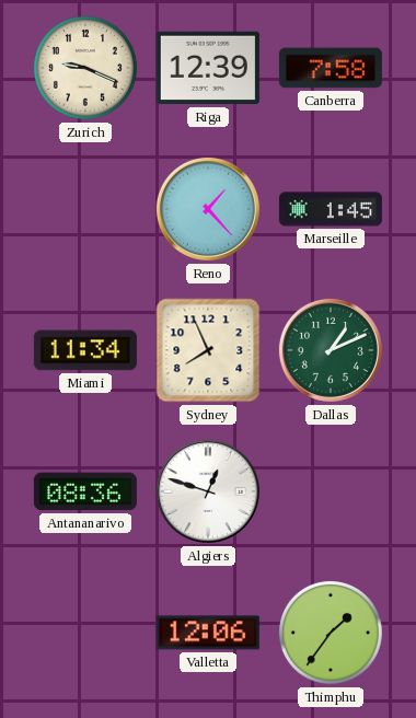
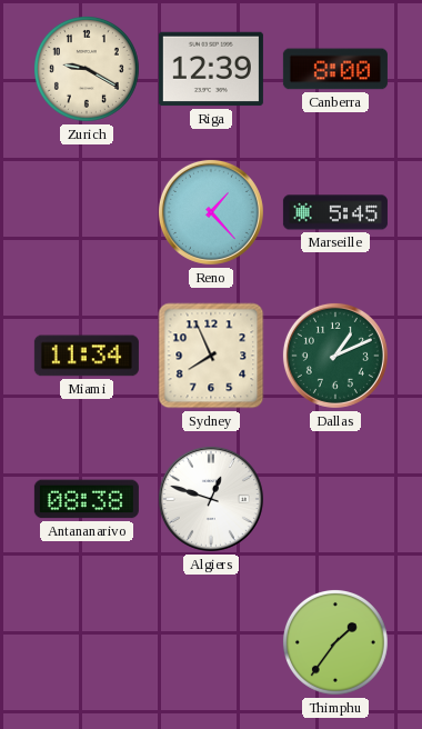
Zurich: 9:19 -> 9:20 (87, 69)
Canberra: 7:58 -> 8:00 (335, 69)
Marseille: 1:45 -> 5:45 (335, 212)
Antananarivo: 08:36 -> 08:38 (87, 499)
Valletta: 12:06 -> none (208, 633)
